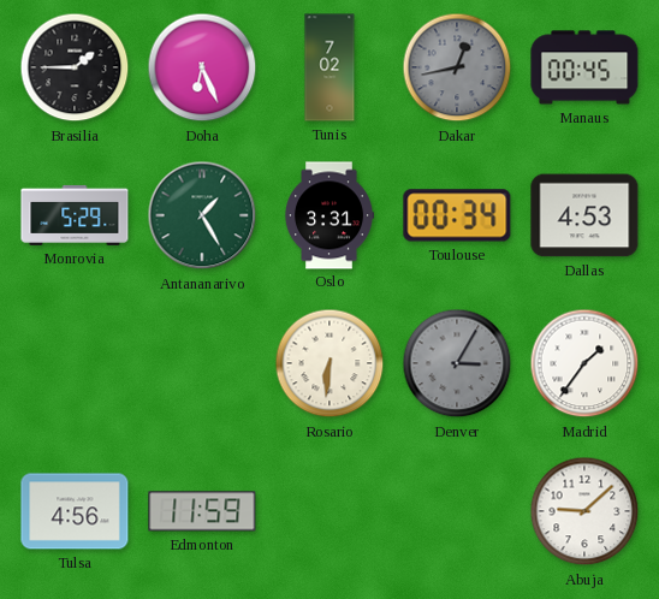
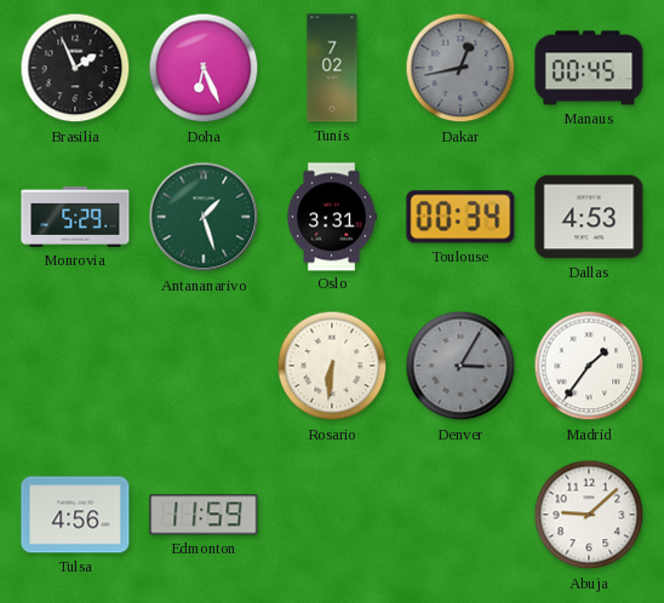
Brasilia: 1:45 -> 1:56 (75, 68)
Antananarivo: 1:25 -> 1:27 (204, 217)
